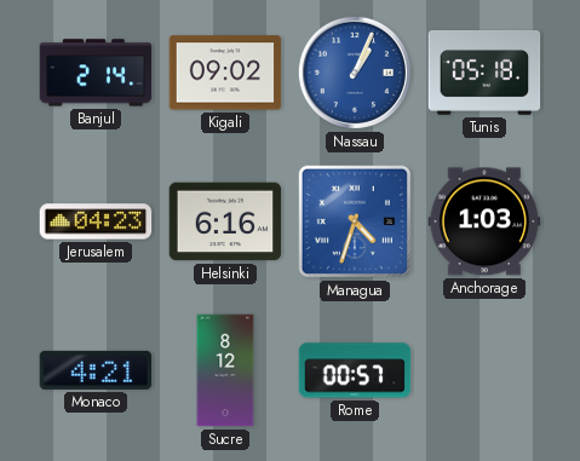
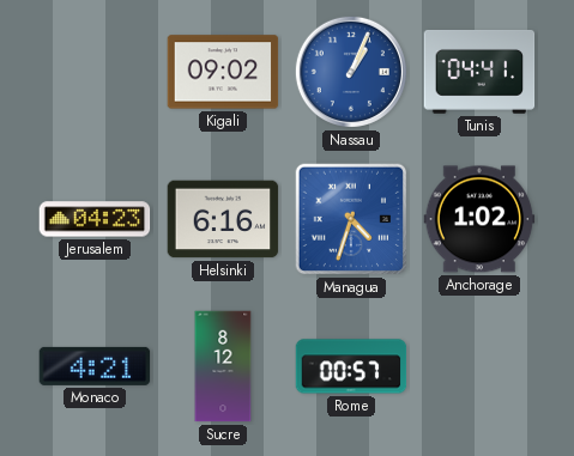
Banjul: 2:14 -> none (96, 73)
Tunis: 05:18 -> 04:41 (479, 72)
Anchorage: 1:03 -> 1:02 (479, 219)
